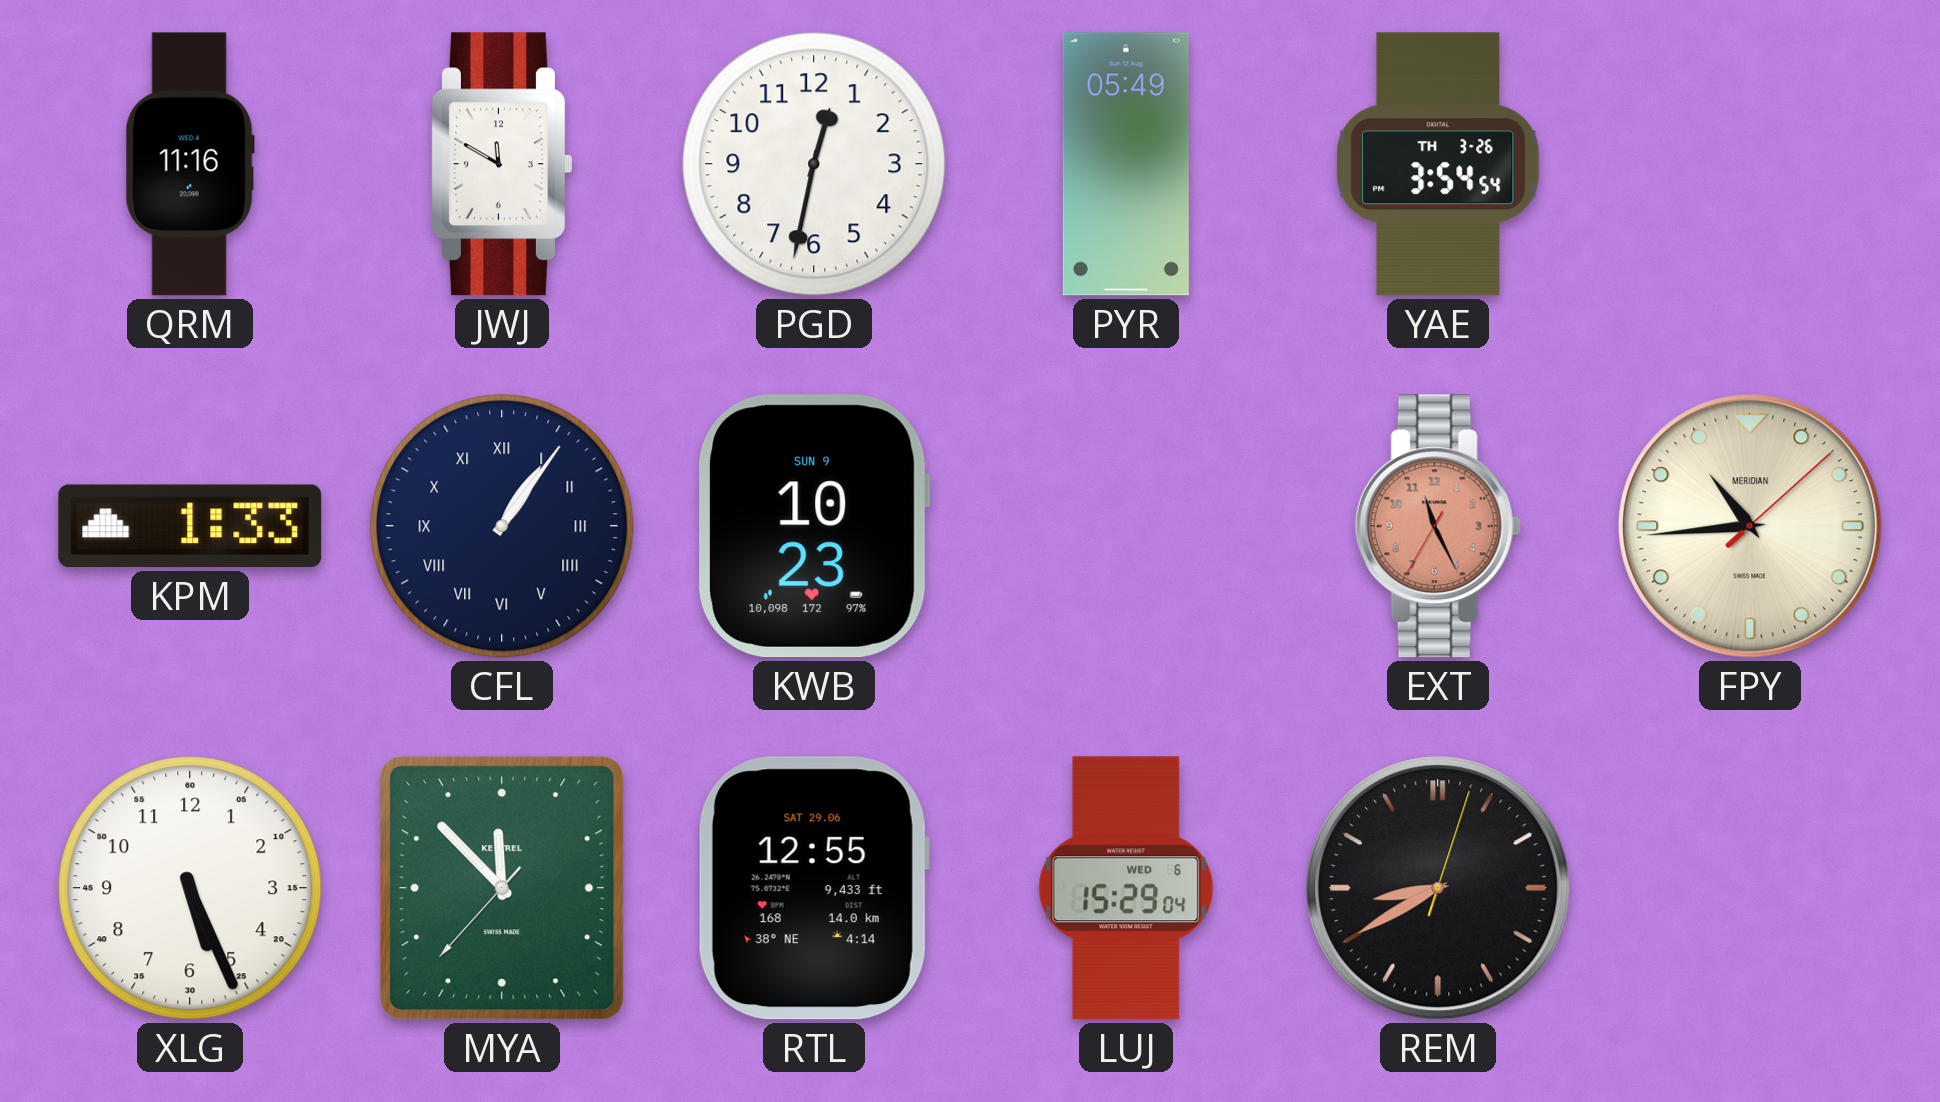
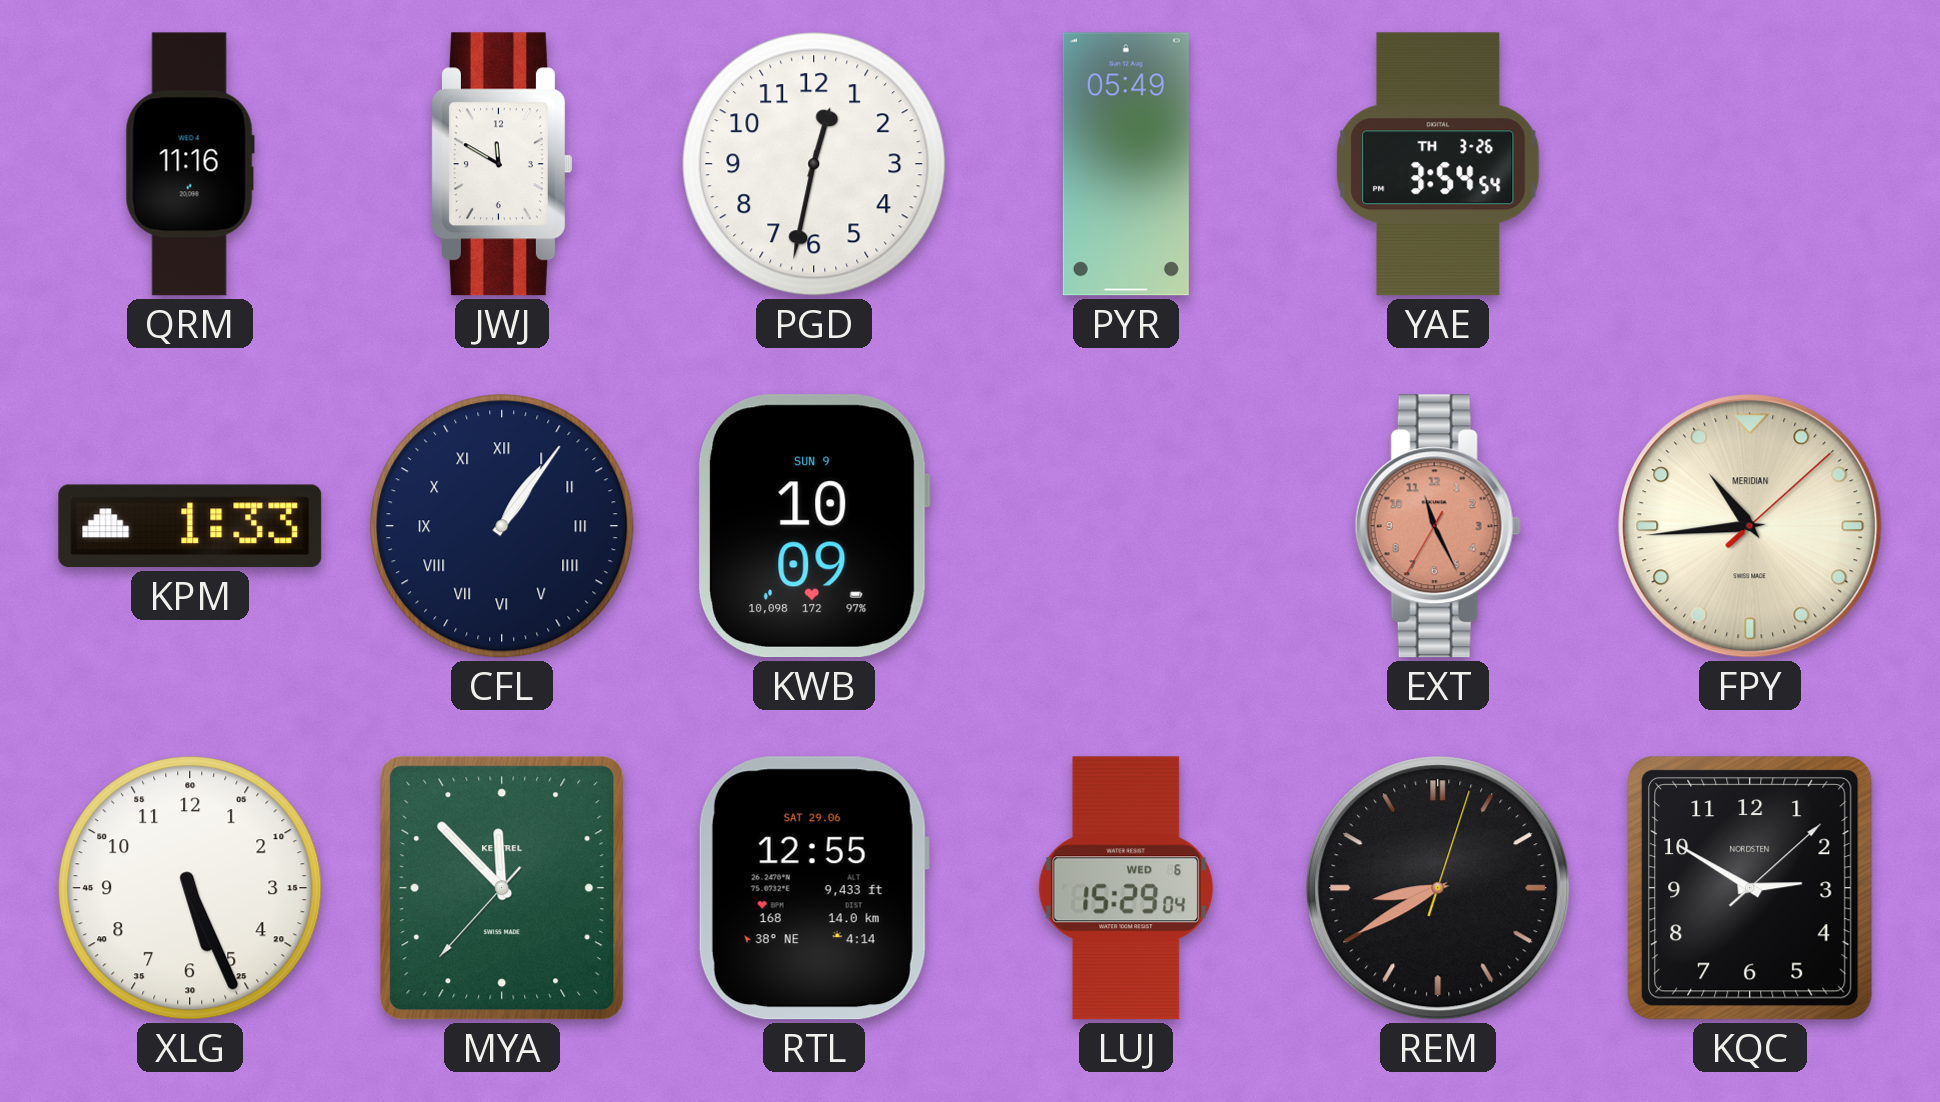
KWB: 10:23 -> 10:09 (813, 526)
KQC: none -> 2:50 (1751, 888)
